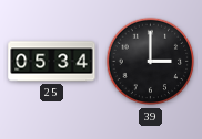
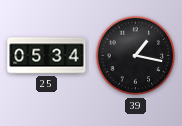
39: 3:00 -> 1:17 (136, 56)
